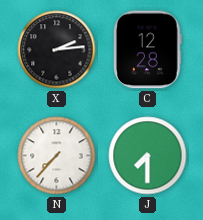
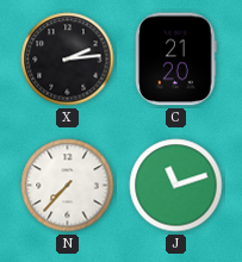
C: 12:28 -> 21:20 (176, 60)
J: 7:30 -> 11:12 (176, 186)
